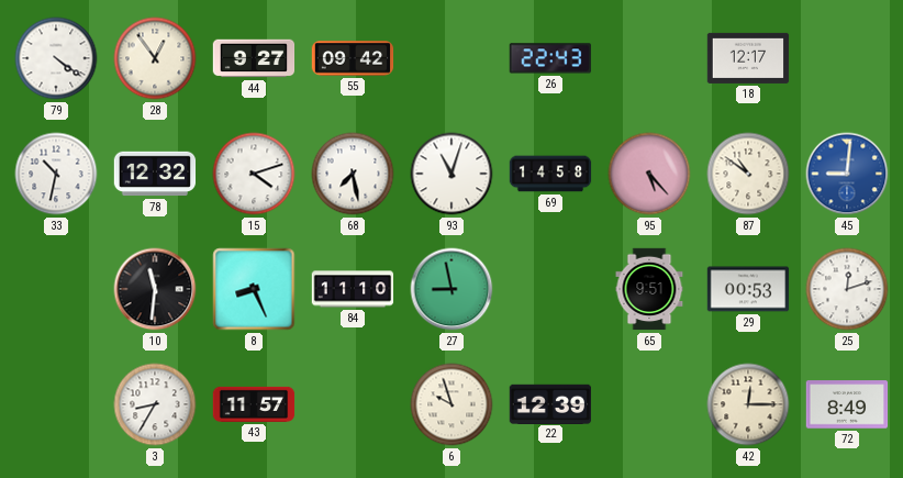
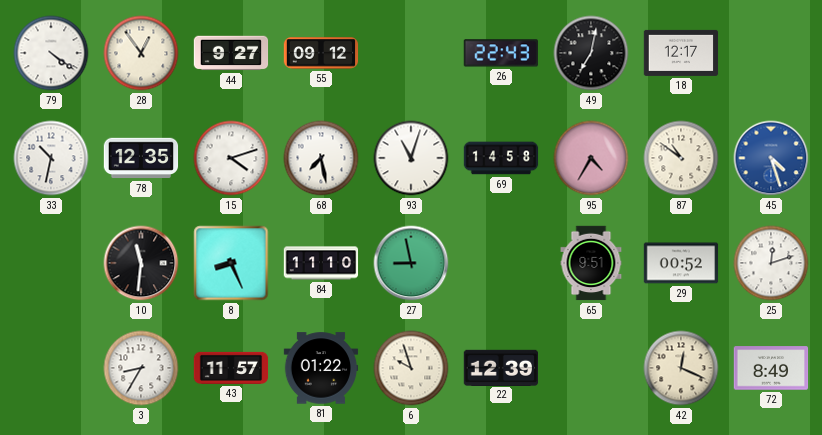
55: 09:42 -> 09:12 (321, 53)
49: none -> 7:02 (591, 53)
78: 12:32 -> 12:35 (141, 158)
95: 5:23 -> 4:35 (591, 158)
45: 9:01 -> 4:27 (771, 158)
29: 00:53 -> 00:52 (681, 263)
81: none -> 01:22 (321, 368)
42: 12:15 -> 12:19 (681, 368)
